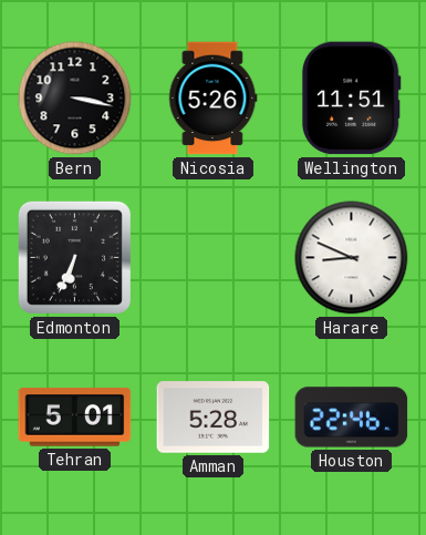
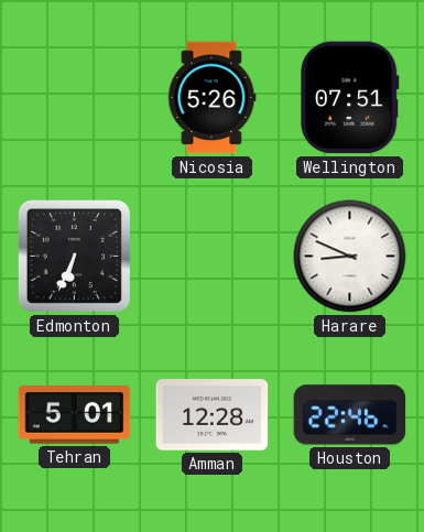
Bern: 3:17 -> none (75, 99)
Wellington: 11:51 -> 07:51 (349, 98)
Amman: 5:28 -> 12:28 (213, 415)
